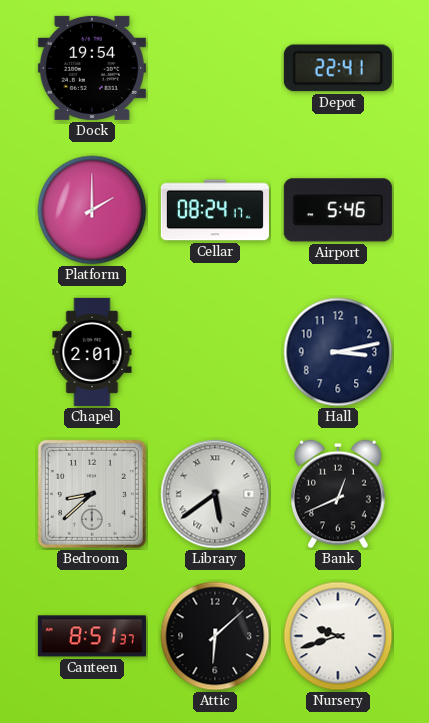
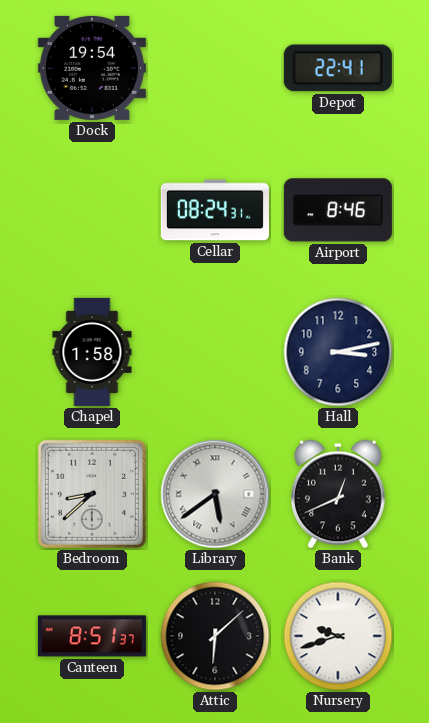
Platform: 2:00 -> none (92, 210)
Cellar: 08:24:17 -> 08:24:31 (215, 210)
Airport: 5:46 -> 8:46 (338, 210)
Chapel: 2:01 -> 1:58 (92, 352)
